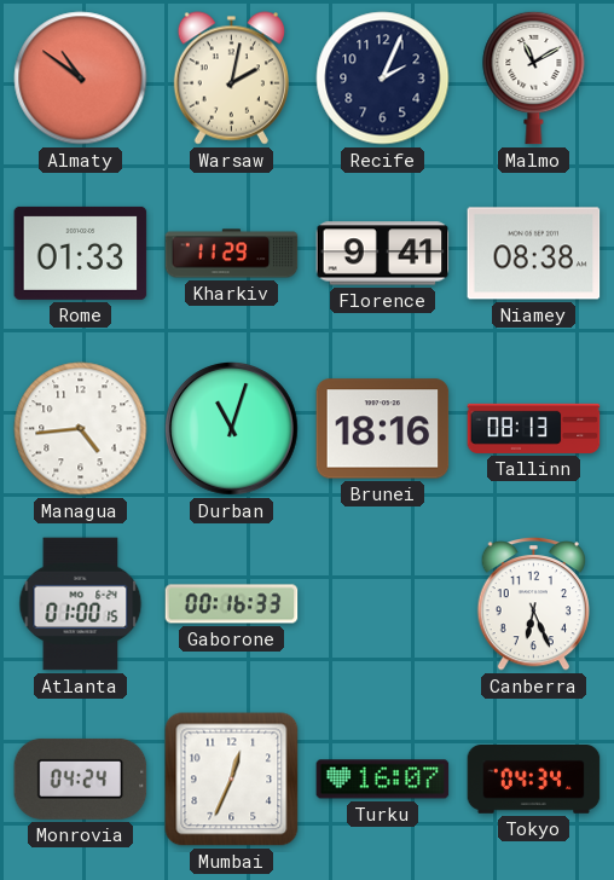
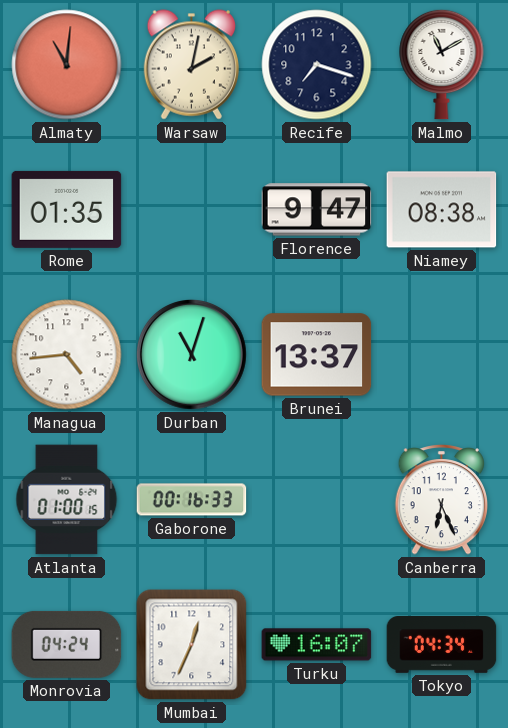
Almaty: 10:51 -> 11:01 (67, 65)
Recife: 2:04 -> 7:18 (317, 65)
Rome: 01:33 -> 01:35 (67, 209)
Kharkiv: 11:29 -> none (232, 254)
Florence: 9:41 -> 9:47 (317, 210)
Brunei: 18:16 -> 13:37 (317, 355)
Tallinn: 08:13 -> none (534, 428)
